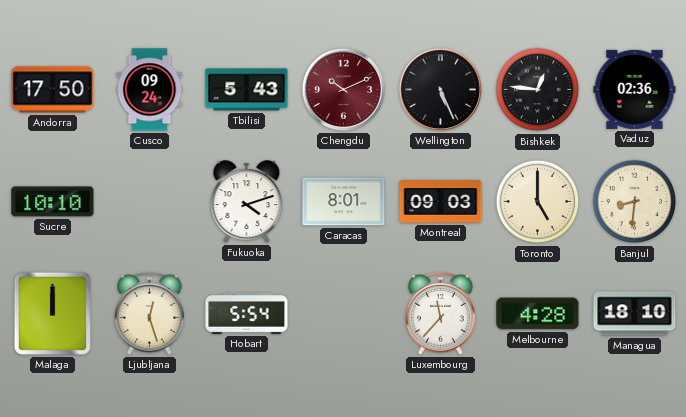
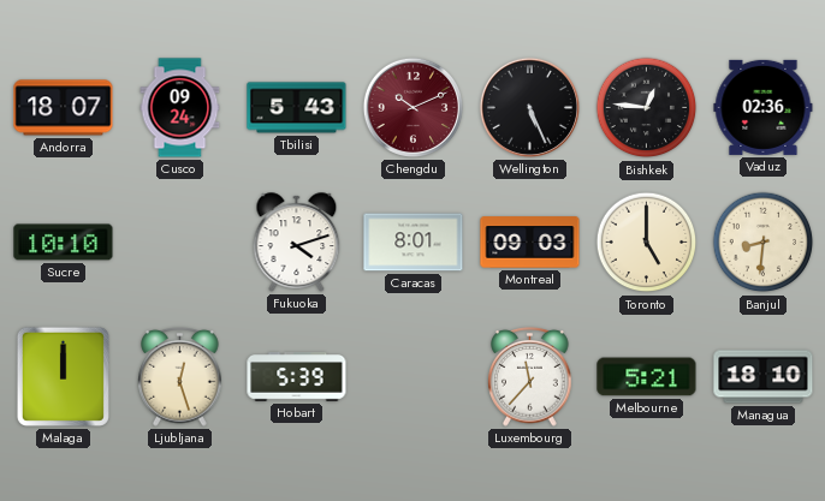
Andorra: 17:50 -> 18:07 (64, 108)
Hobart: 5:54 -> 5:39 (297, 377)
Melbourne: 4:28 -> 5:21 (647, 377)
